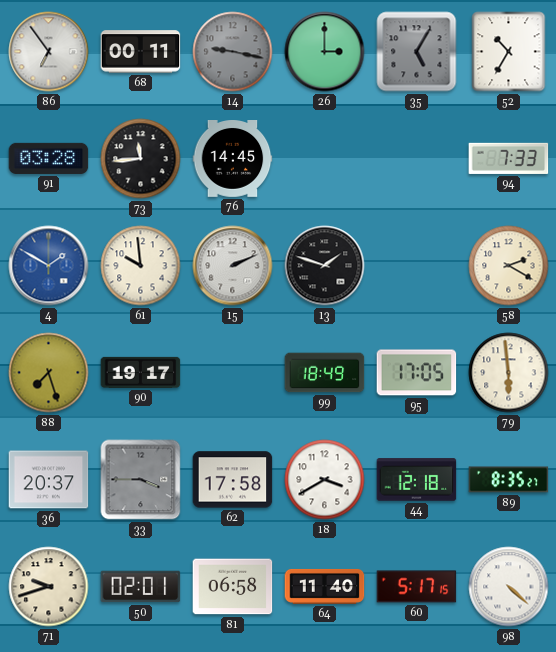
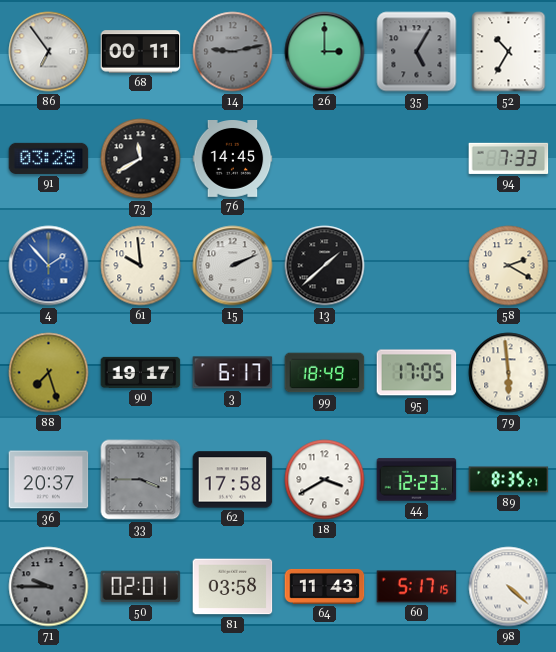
14: 9:17 -> 9:13 (233, 52)
73: 11:44 -> 11:40 (141, 159)
4: 1:50 -> 1:53 (49, 266)
13: 1:48 -> 1:38 (325, 266)
3: none -> 6:17 (233, 373)
44: 12:18 -> 12:23 (417, 480)
71: 9:42 -> 9:45 (49, 587)
71 dial: cream -> grey (49, 587)
81: 06:58 -> 03:58 (233, 587)
64: 11:40 -> 11:43 (325, 586)
